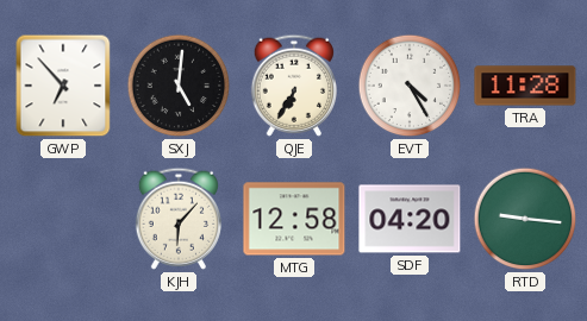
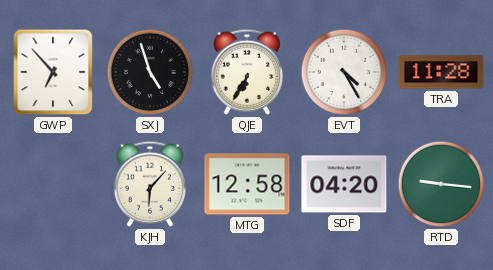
SXJ: 5:01 -> 4:57 (150, 72)
